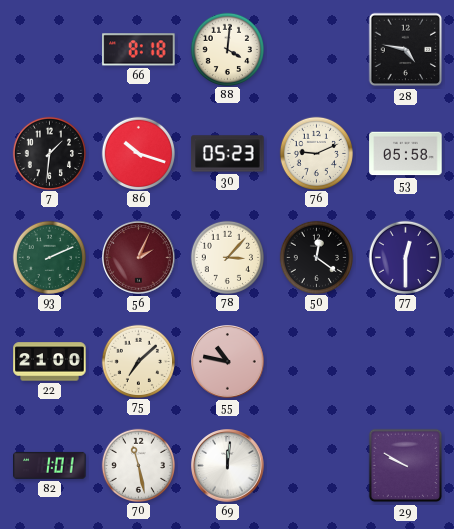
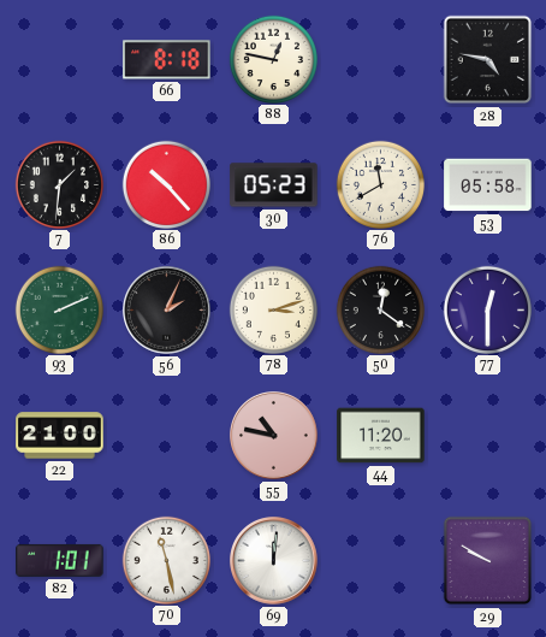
88: 4:01 -> 12:47 (273, 59)
86: 10:18 -> 10:23 (166, 184)
76: 9:11 -> 11:40 (380, 184)
56 dial: burgundy -> black (167, 311)
78: 3:07 -> 3:12 (273, 309)
75: 7:08 -> none (138, 361)
44: none -> 11:20 (381, 436)
